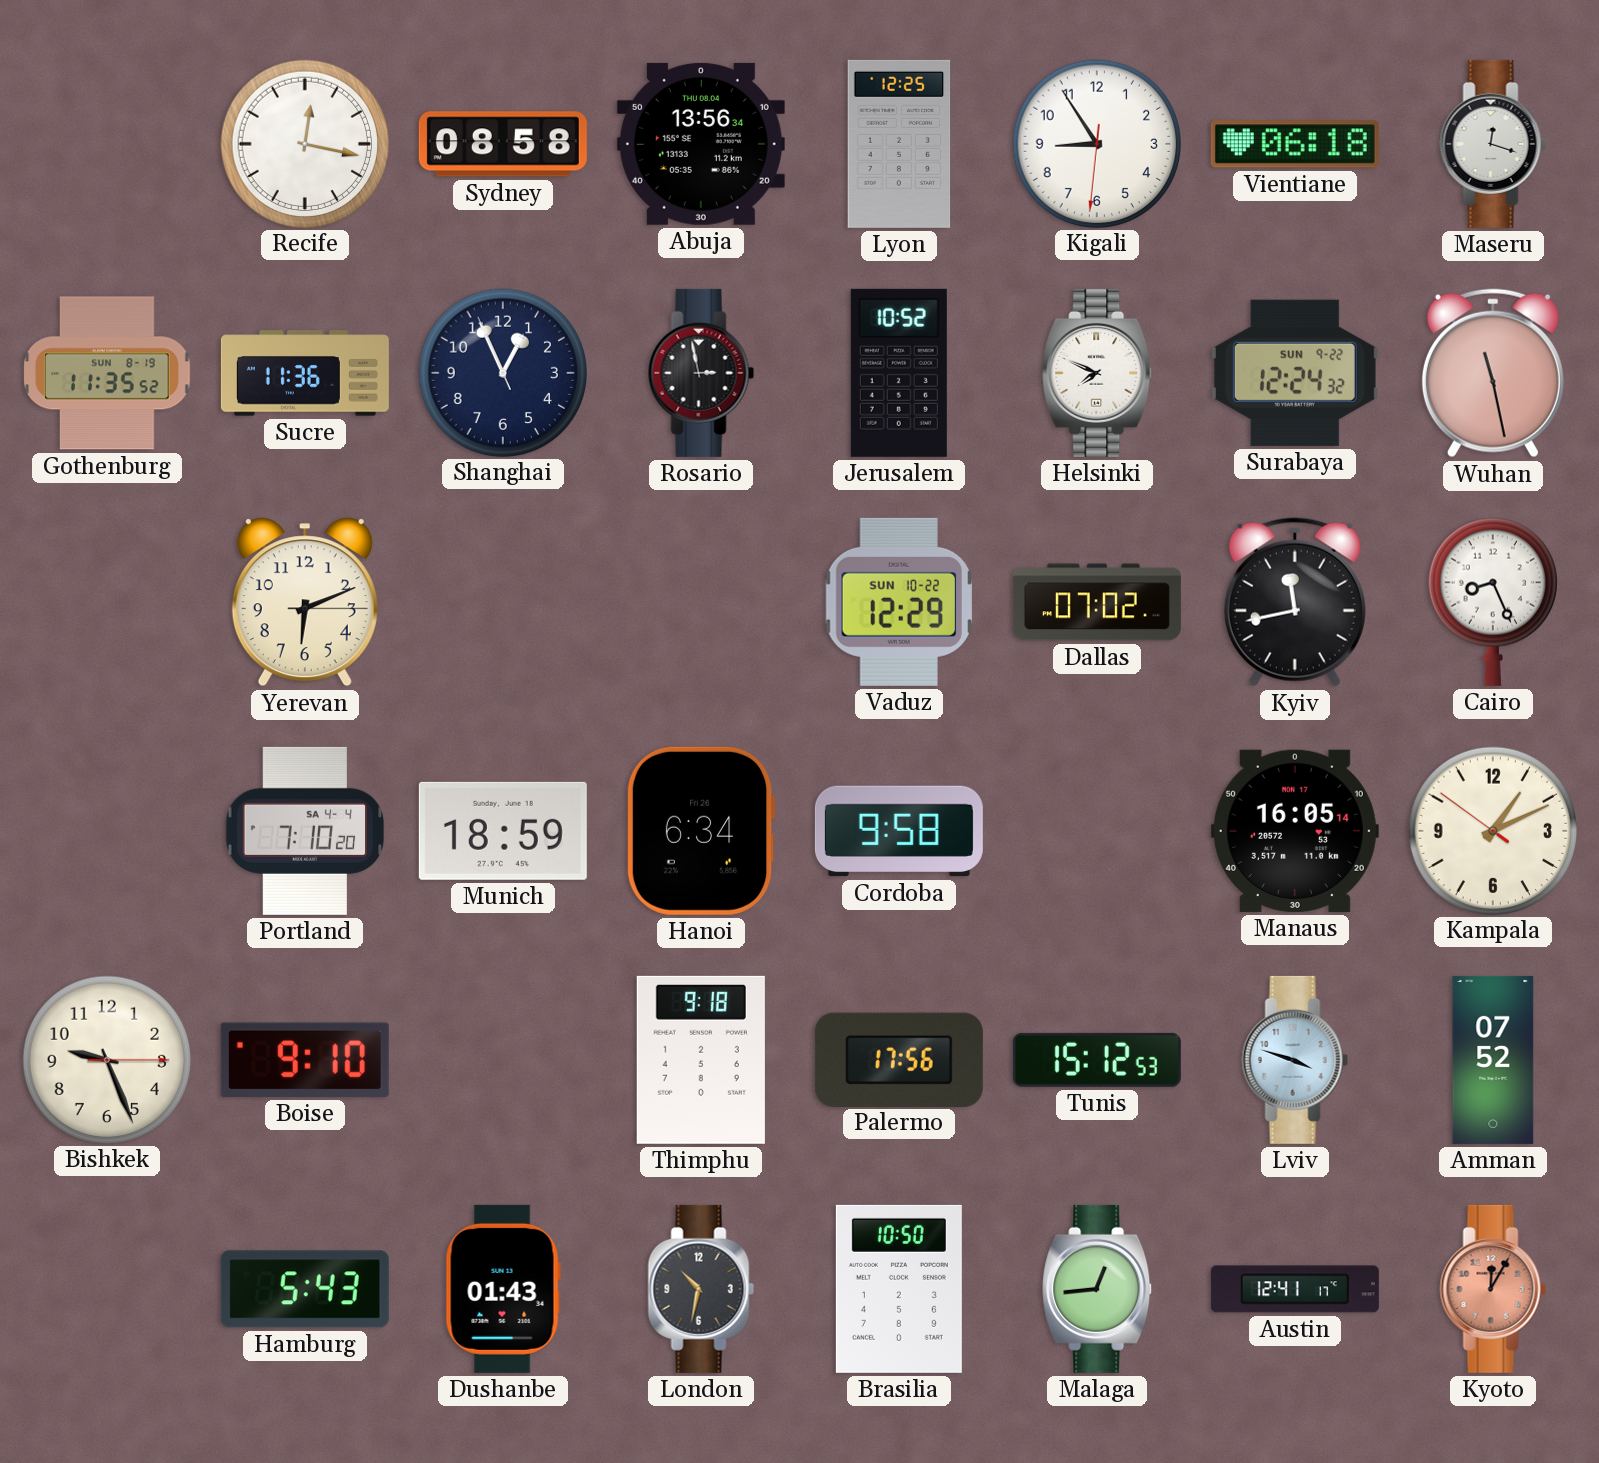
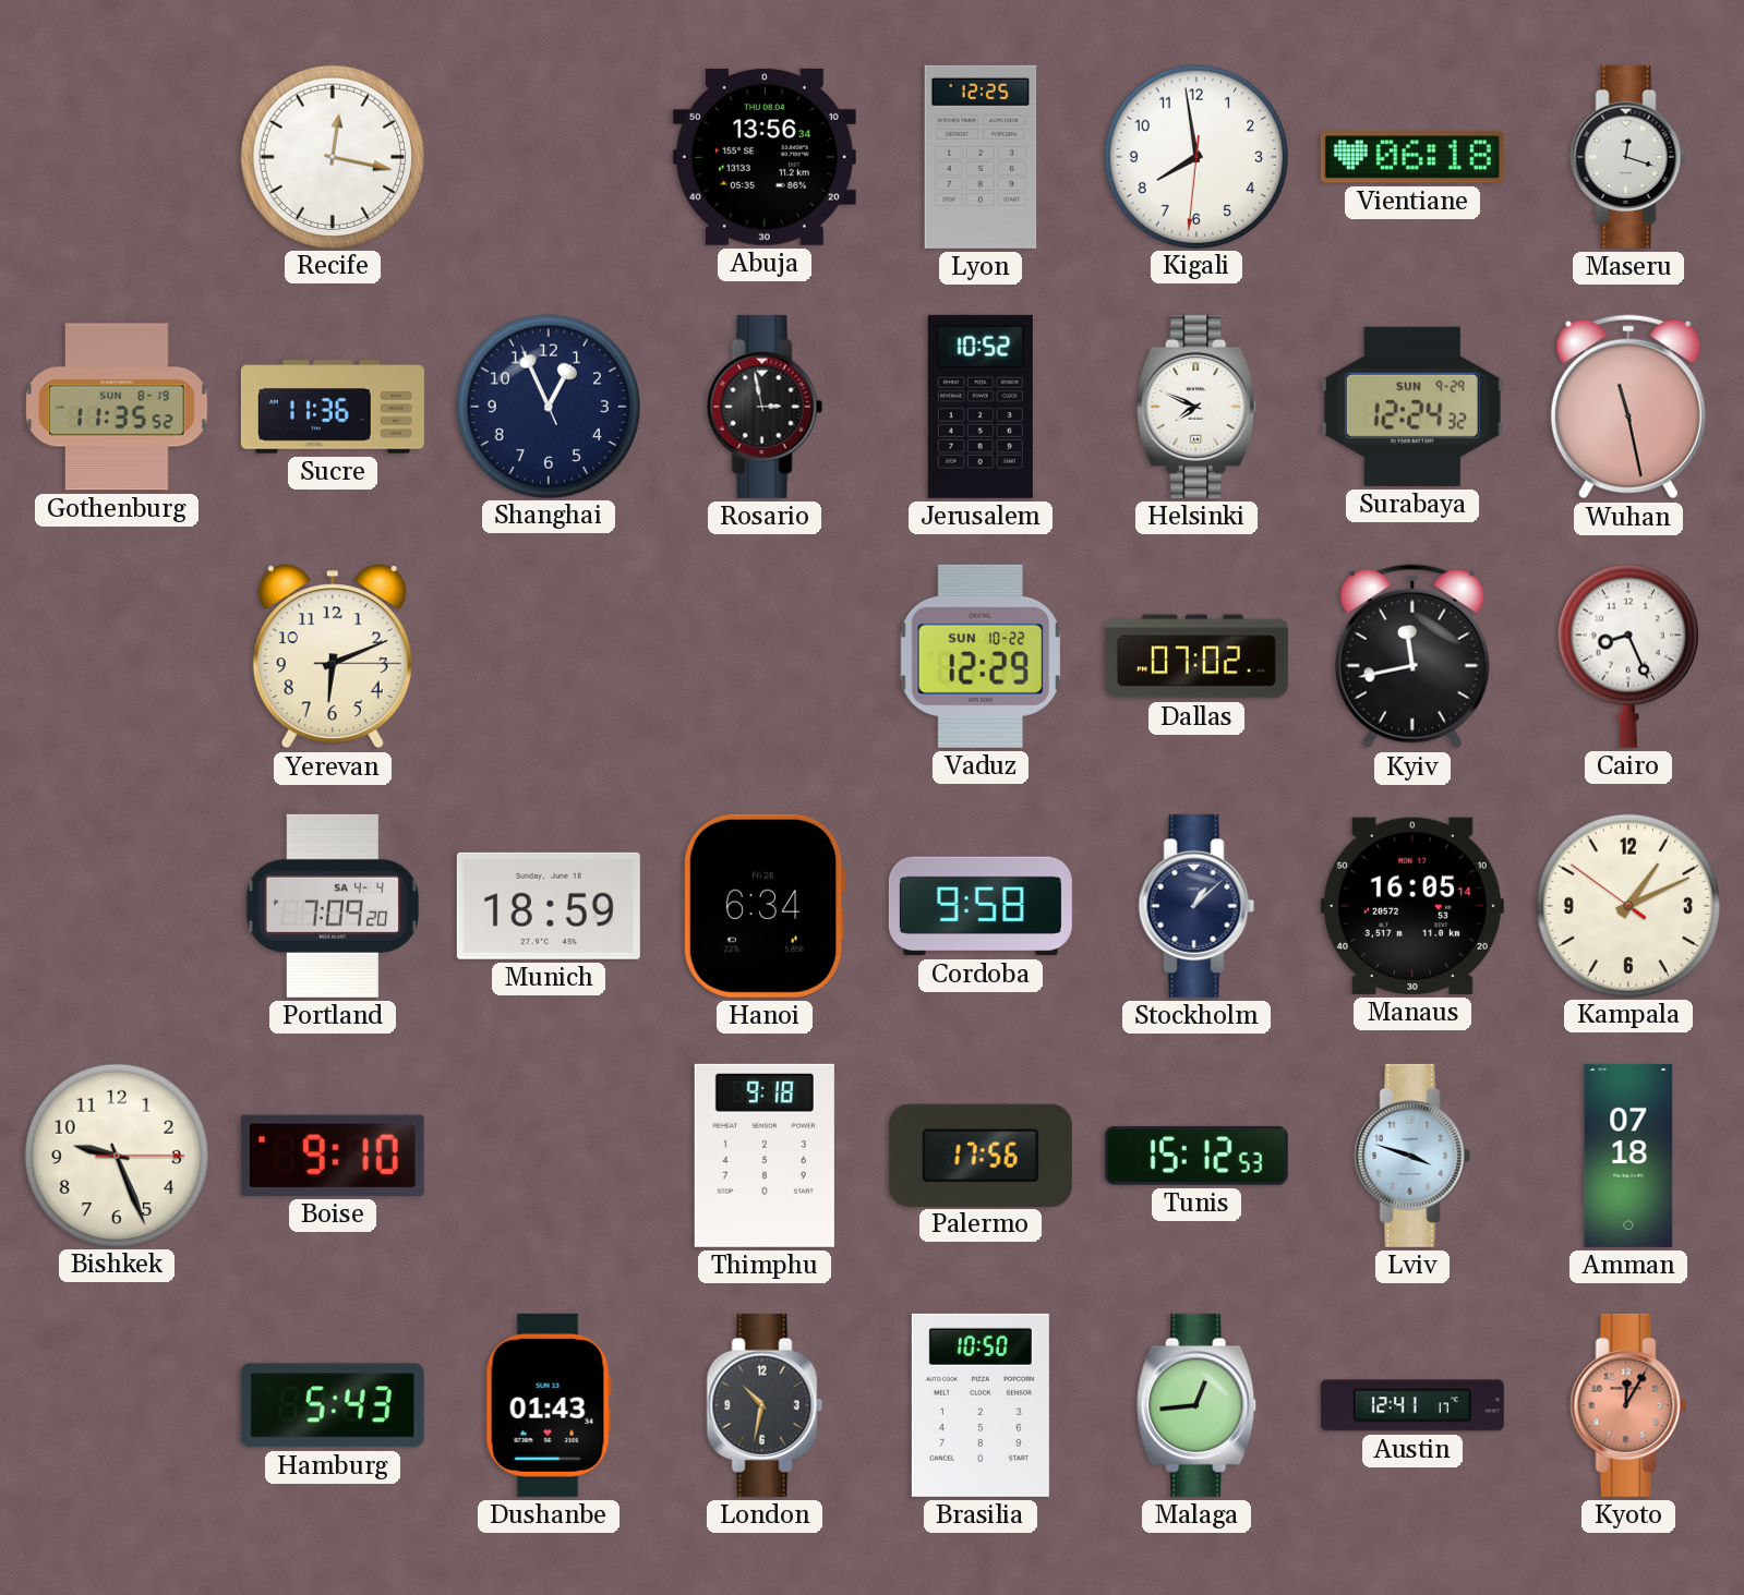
Sydney: 08:58 -> none (503, 144)
Kigali: 8:54 -> 7:58 (1195, 156)
Surabaya date: SUN 9-22 -> SUN 9-29 (1412, 407)
Portland: 7:10 -> 7:09 (333, 906)
Stockholm: none -> 1:08 (1196, 906)
Amman: 07:52 -> 07:18 (1628, 1156)
